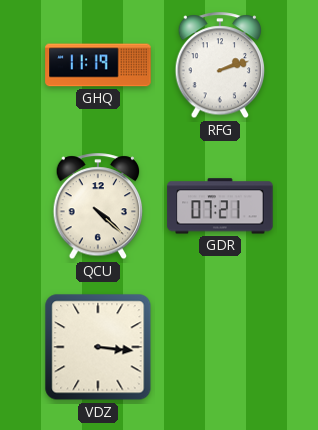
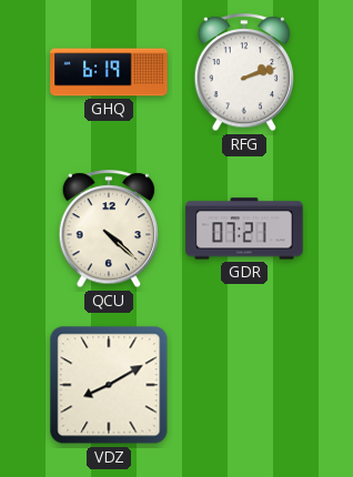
GHQ: 11:19 -> 6:19 (109, 72)
VDZ: 3:16 -> 8:10 (109, 385)
